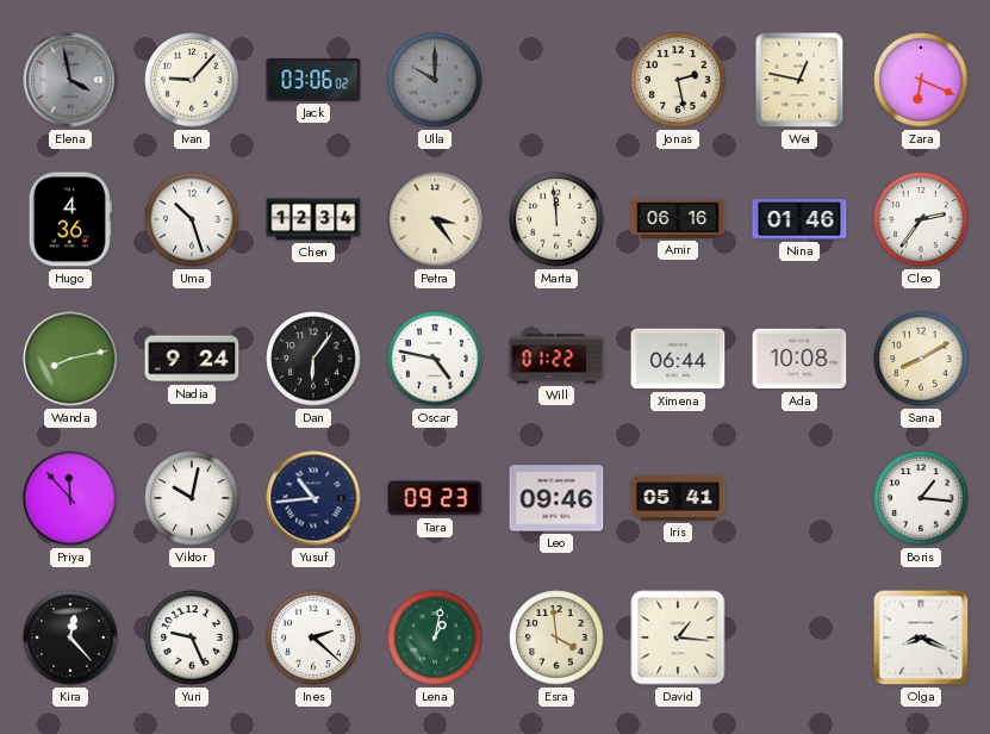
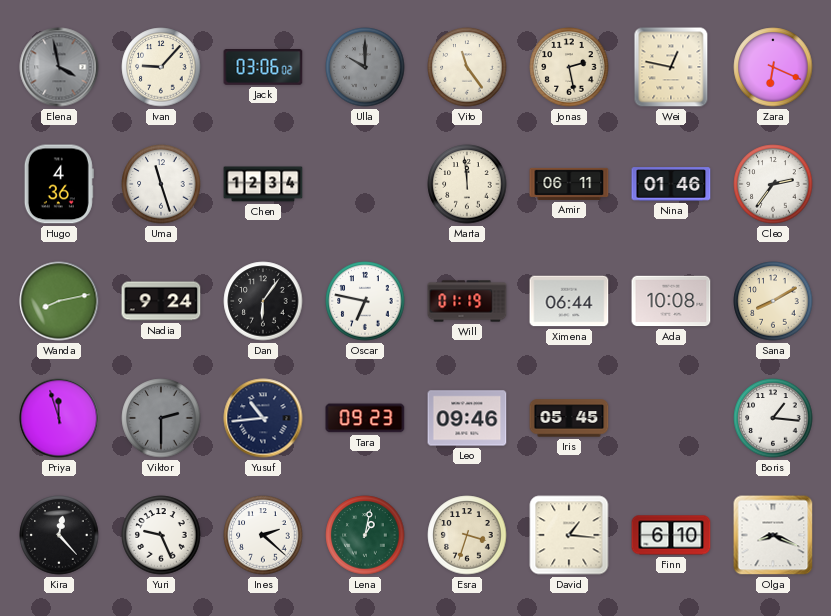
Vito: none -> 11:24 (467, 67)
Uma: 10:27 -> 11:27 (161, 184)
Petra: 3:24 -> none (435, 219)
Amir: 06:16 -> 06:11 (569, 184)
Oscar: 4:47 -> 6:47 (365, 301)
Will: 01:22 -> 01:19 (467, 301)
Priya: 11:53 -> 11:57 (59, 418)
Viktor: 10:02 -> 2:30 (161, 418)
Viktor dial: white -> grey (161, 418)
Iris: 05:41 -> 05:45 (569, 418)
Esra: 3:59 -> 3:33 (467, 535)
Finn: none -> 6:10 (671, 535)
